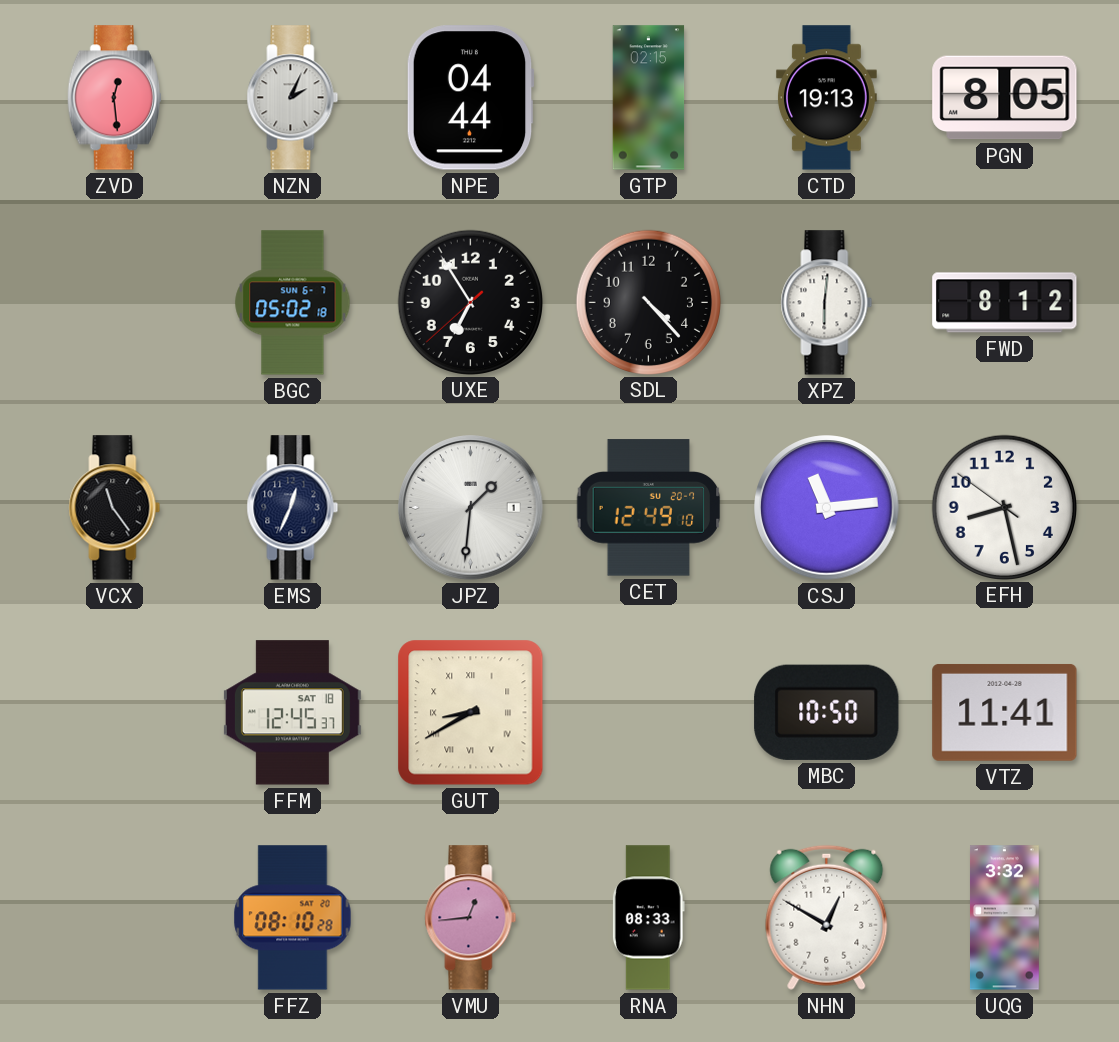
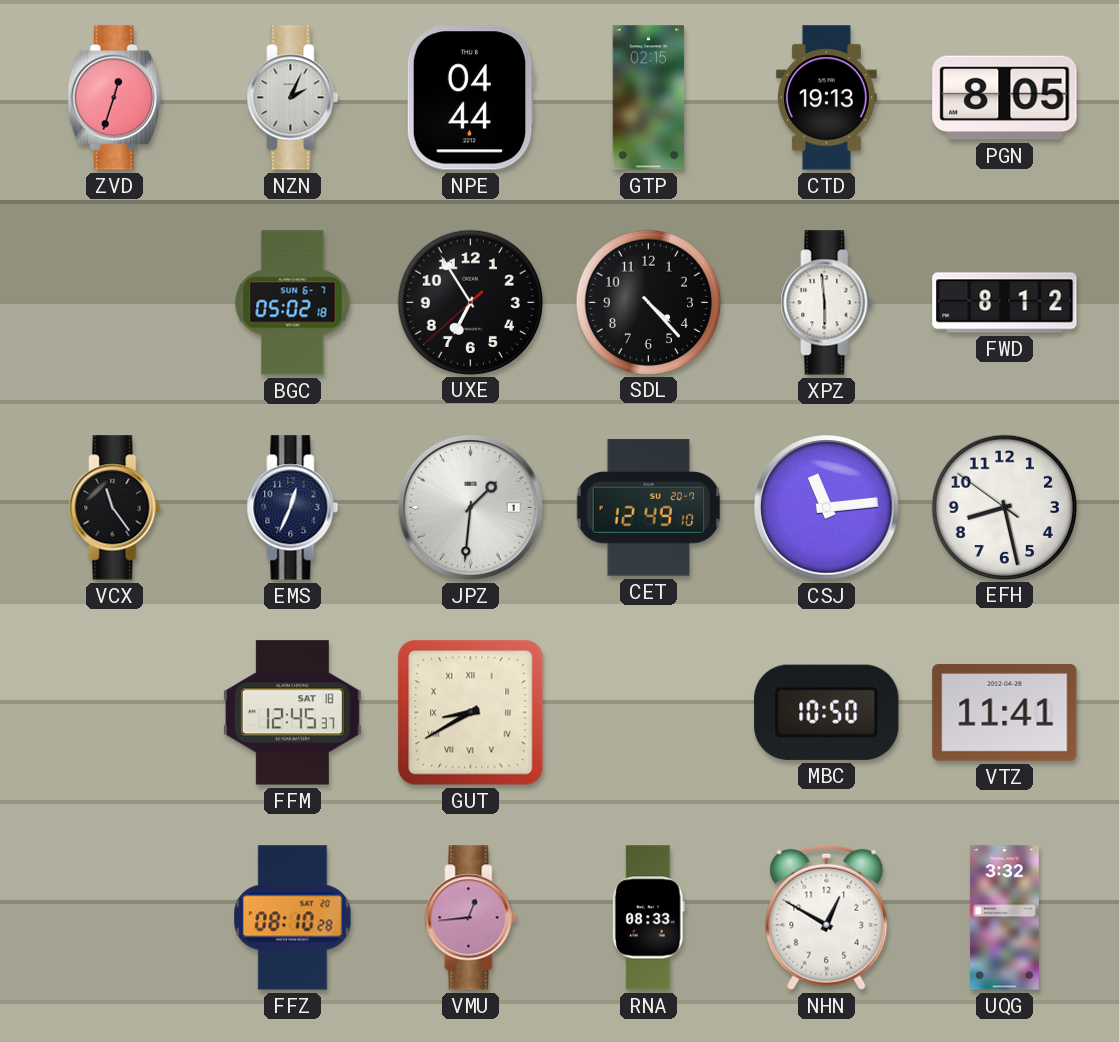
ZVD: 12:29 -> 12:33 (114, 98)
XPZ: 6:01 -> 5:59 (827, 303)
